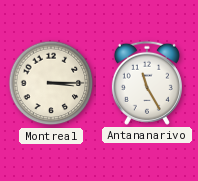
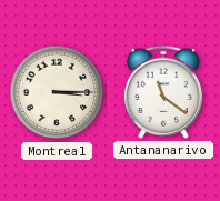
Antananarivo: 11:25 -> 11:21 (163, 92)
